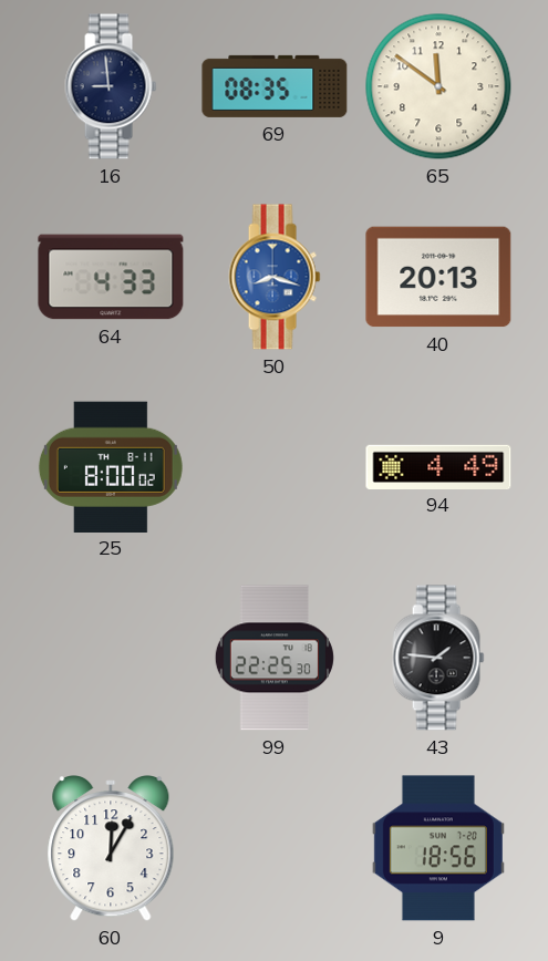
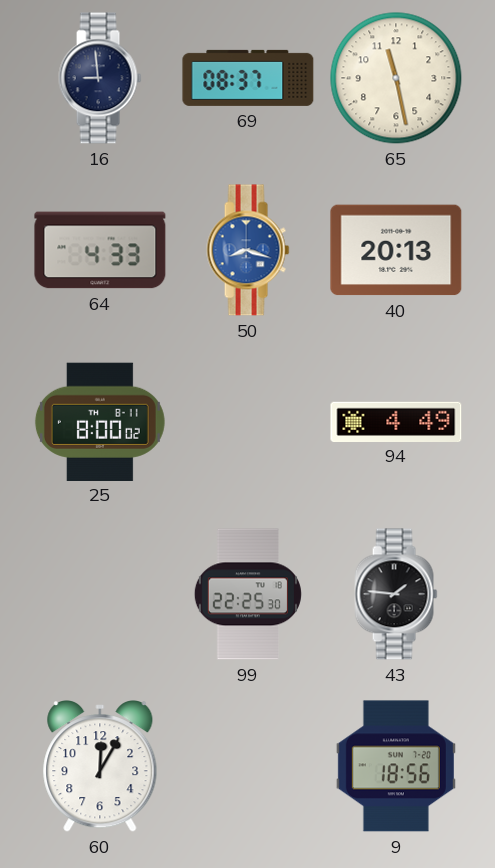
69: 08:35 -> 08:37 (248, 78)
65: 11:51 -> 11:28 (396, 78)
